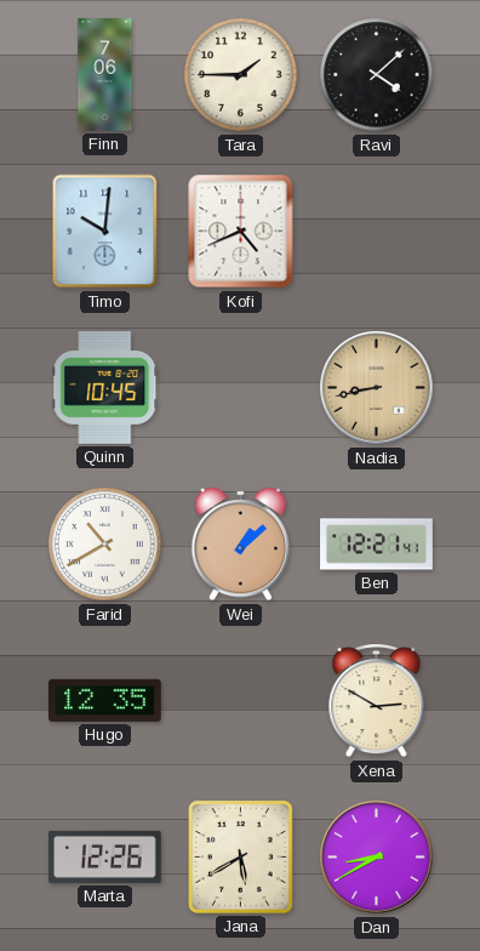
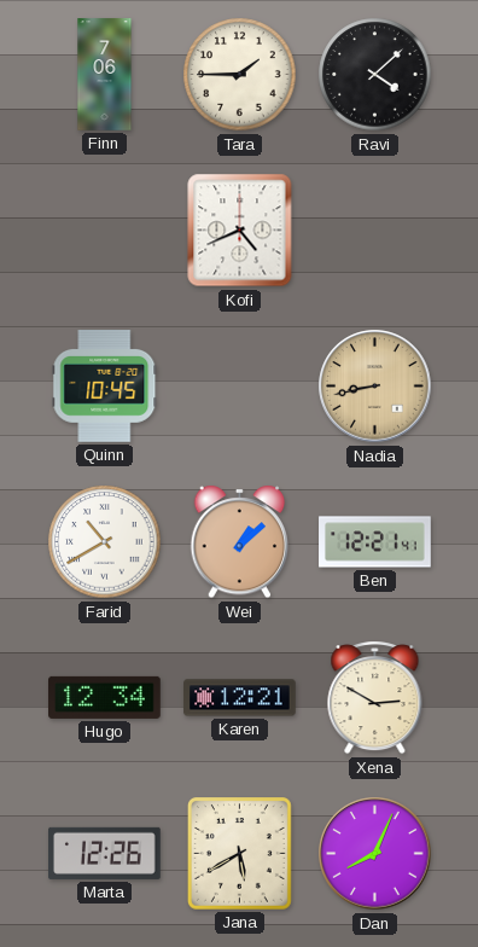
Timo: 10:01 -> none (105, 232)
Hugo: 12:35 -> 12:34 (105, 697)
Karen: none -> 12:21 (240, 698)
Dan: 8:40 -> 8:04 (375, 854)
